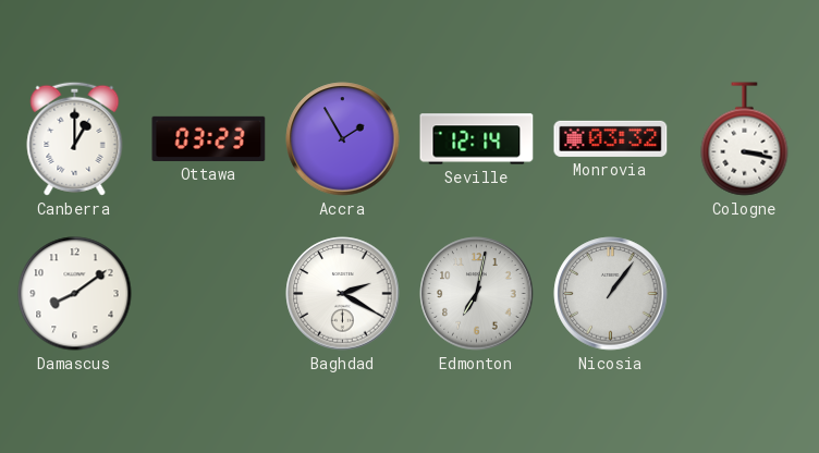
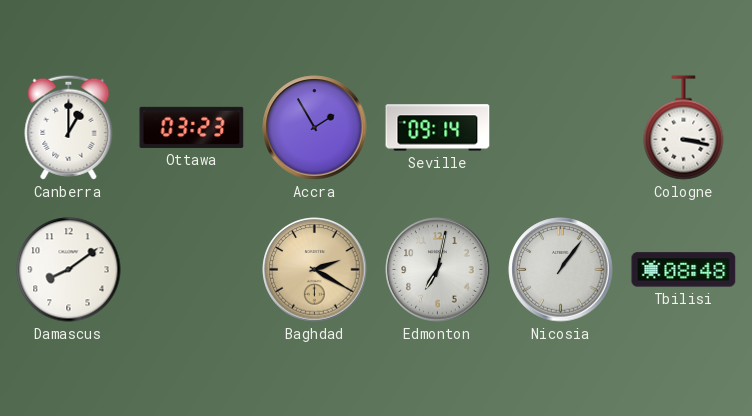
Seville: 12:14 -> 09:14 (438, 128)
Monrovia: 03:32 -> none (611, 138)
Baghdad dial: white -> champagne (315, 270)
Tbilisi: none -> 08:48 (684, 270)
